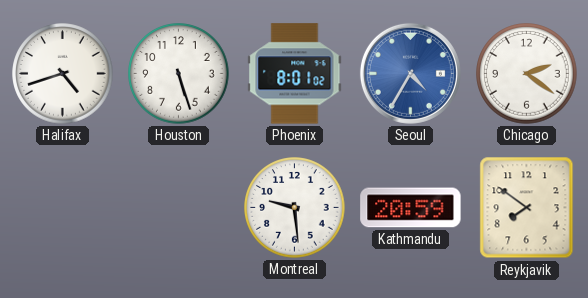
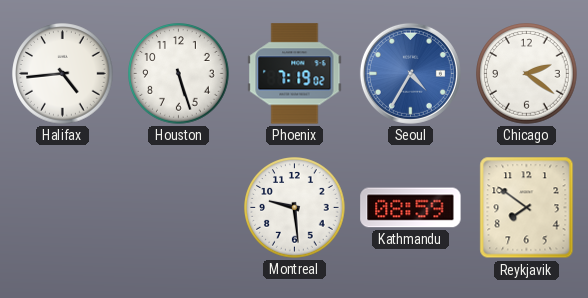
Halifax: 4:42 -> 4:44 (63, 74)
Phoenix: 8:01 -> 7:19 (295, 74)
Kathmandu: 20:59 -> 08:59 (411, 208)
